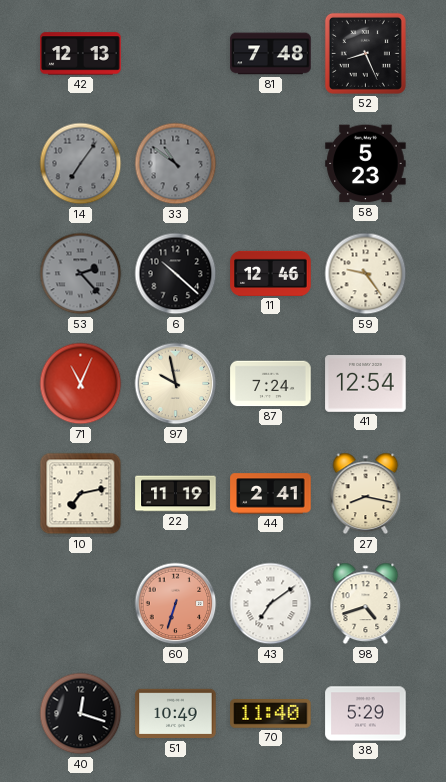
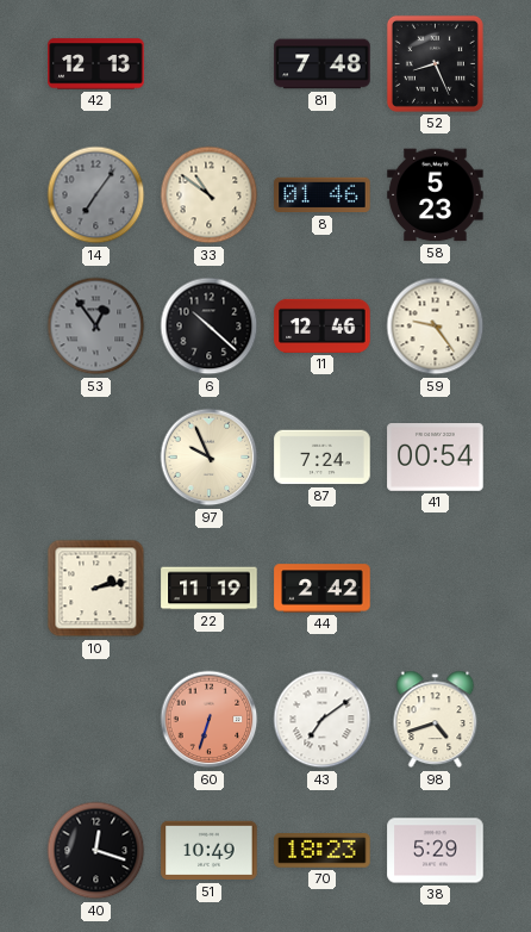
33 dial: grey -> cream (210, 195)
8: none -> 01:46 (323, 195)
53: 2:23 -> 12:54 (96, 327)
71: 11:04 -> none (81, 384)
97: 9:58 -> 9:56 (210, 458)
41: 12:54 -> 00:54 (436, 458)
10: 7:13 -> 2:13 (96, 589)
44: 2:41 -> 2:42 (323, 589)
27: 8:17 -> none (366, 494)
70: 11:40 -> 18:23 (323, 851)
